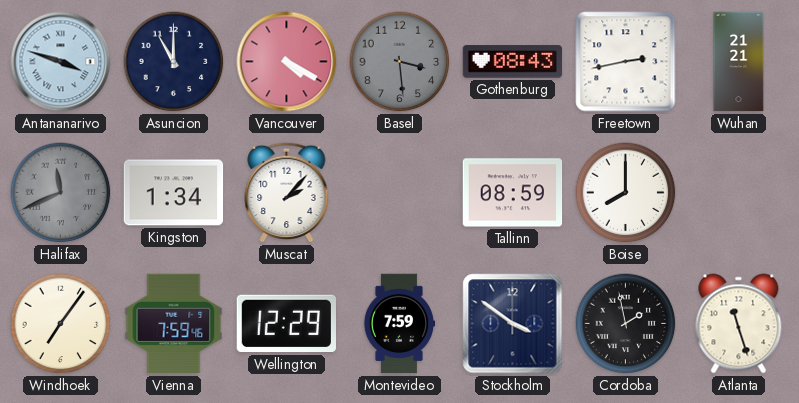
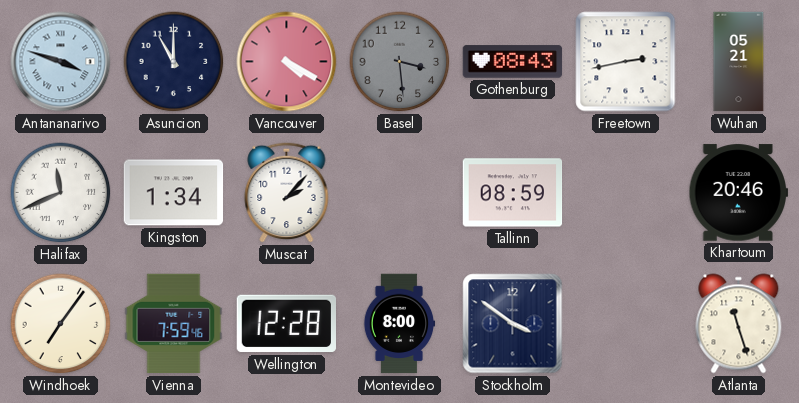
Wuhan: 21:21 -> 05:21 (739, 62)
Halifax dial: grey -> white (61, 193)
Boise: 8:00 -> none (626, 193)
Khartoum: none -> 20:46 (739, 193)
Wellington: 12:29 -> 12:28 (286, 324)
Montevideo: 7:59 -> 8:00 (399, 324)
Cordoba: 1:58 -> none (626, 324)
